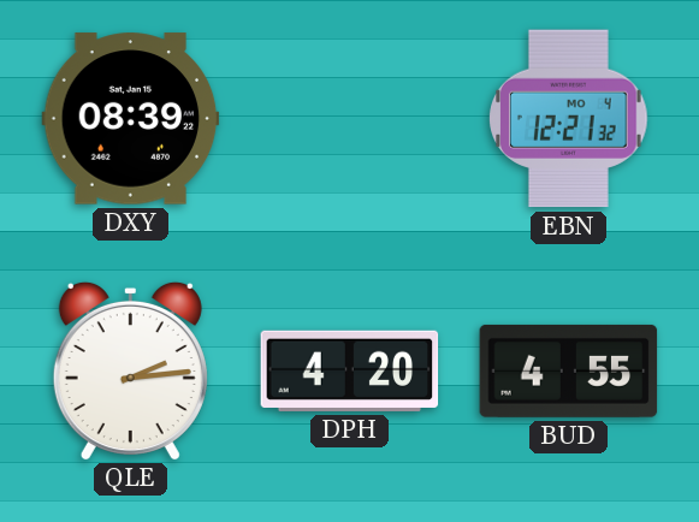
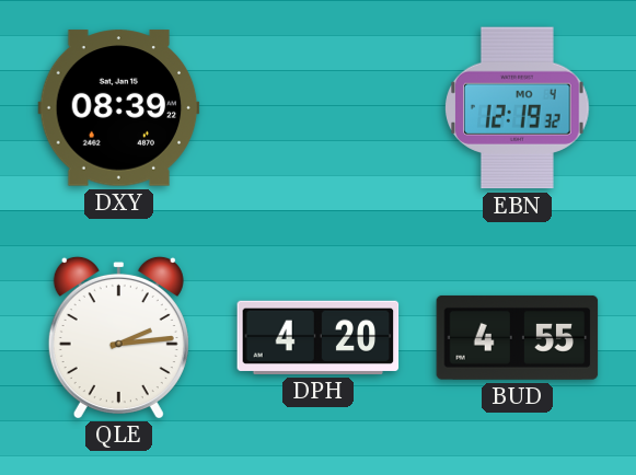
EBN: 12:21 -> 12:19 (518, 108)
